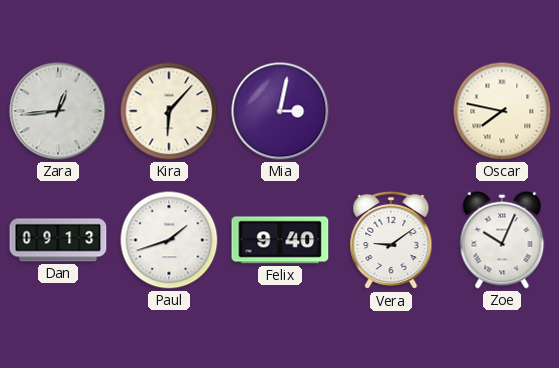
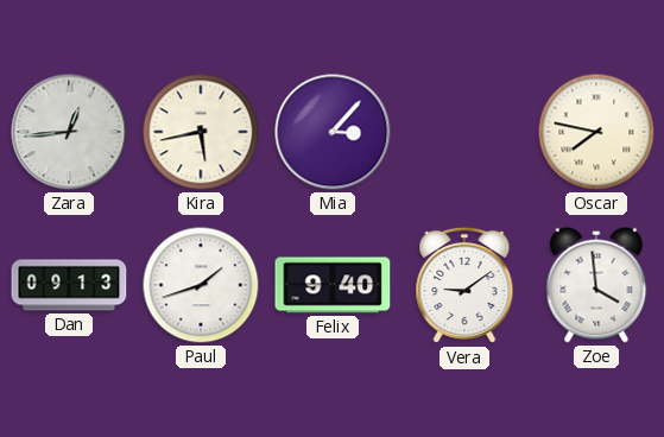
Kira: 6:07 -> 5:43 (201, 132)
Mia: 3:02 -> 3:07 (333, 132)
Zoe: 10:04 -> 3:59 (596, 285)
